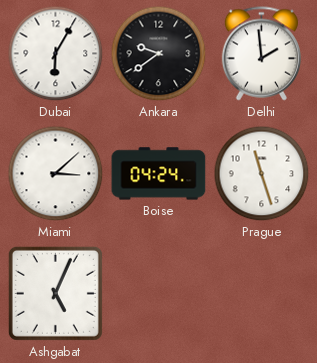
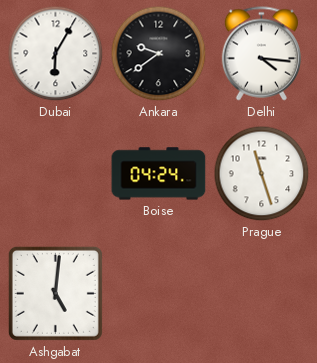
Delhi: 1:59 -> 4:16 (261, 54)
Miami: 3:08 -> none (56, 174)
Ashgabat: 5:04 -> 5:01 (55, 293)
